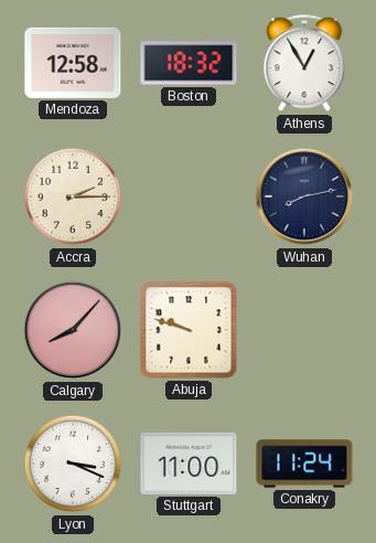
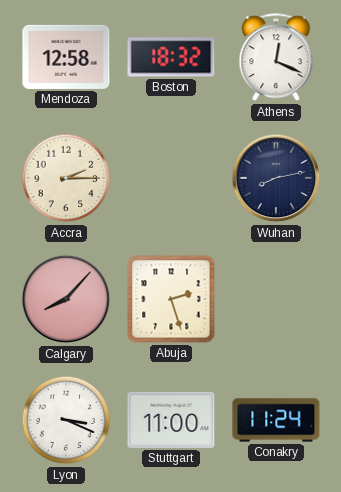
Athens: 12:55 -> 12:19 (276, 58)
Abuja: 9:48 -> 2:27 (171, 299)
